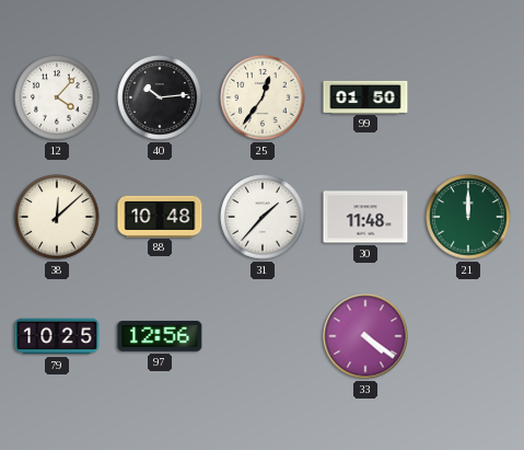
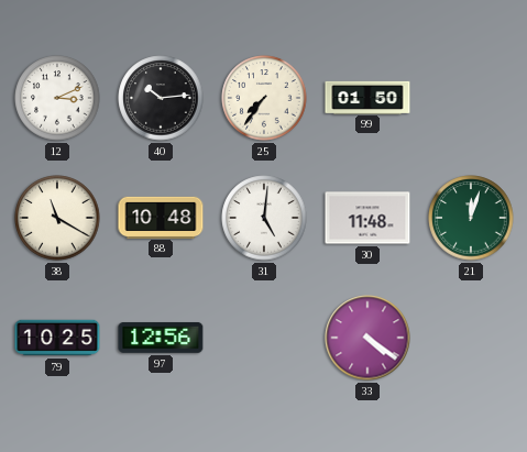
12: 4:07 -> 3:11 (57, 98)
25: 12:36 -> 7:36 (264, 98)
38: 12:08 -> 11:20 (57, 218)
31: 1:37 -> 5:01 (264, 218)
21: 12:00 -> 12:03 (471, 218)
